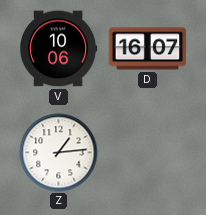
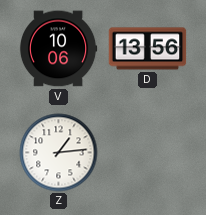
D: 16:07 -> 13:56 (148, 49)
